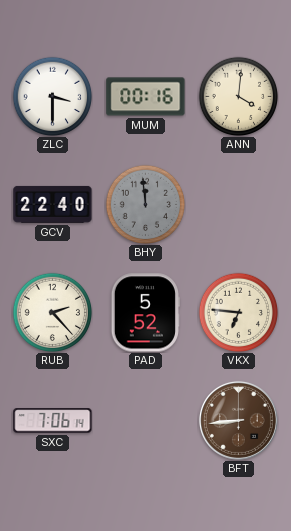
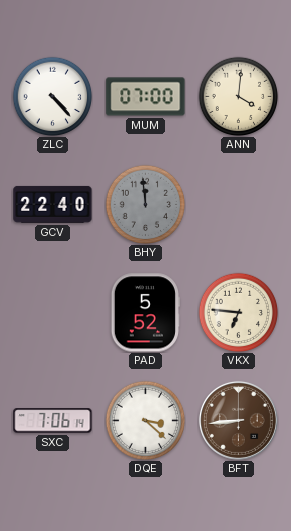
ZLC: 3:30 -> 4:23 (52, 96)
MUM: 00:16 -> 07:00 (146, 97)
RUB: 2:23 -> none (52, 312)
DQE: none -> 3:22 (145, 420)
